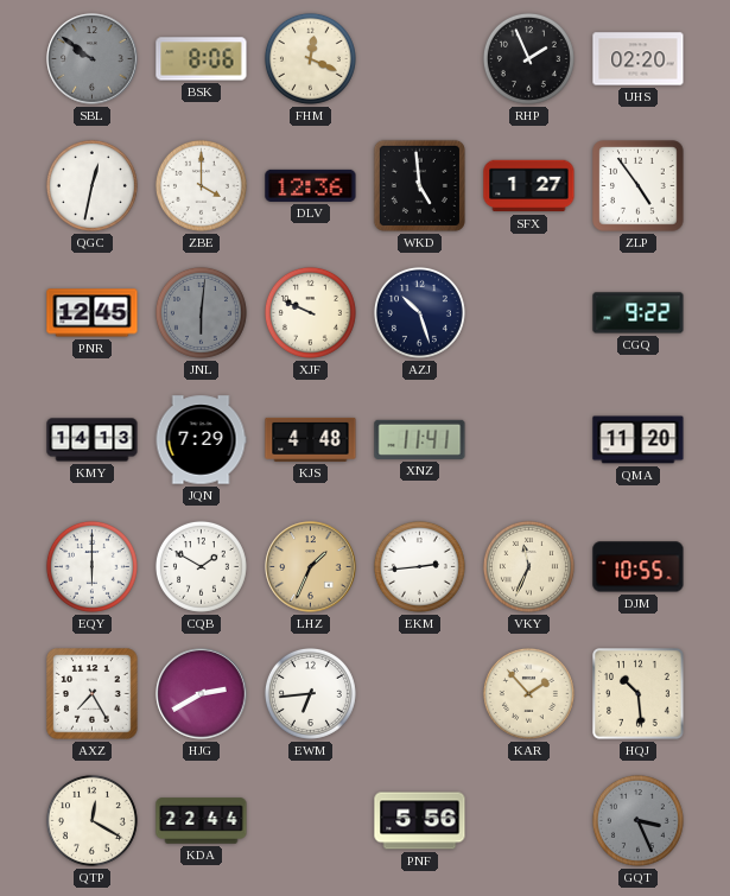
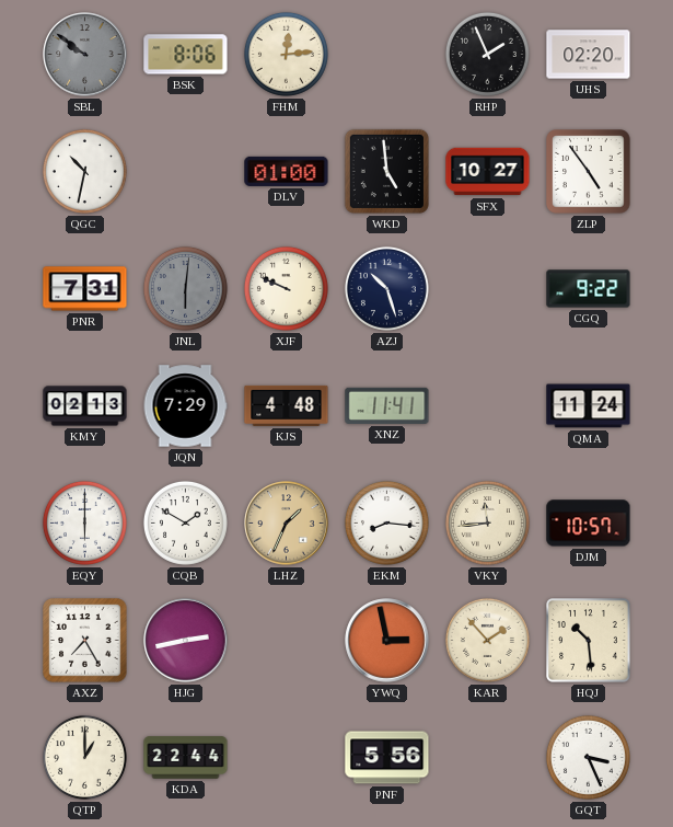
FHM: 12:19 -> 12:14 (286, 54)
QGC: 12:32 -> 10:32 (84, 171)
ZBE: 4:00 -> none (201, 185)
DLV: 12:36 -> 01:00 (287, 171)
SFX: 1:27 -> 10:27 (488, 172)
PNR: 12:45 -> 7:31 (85, 289)
KMY: 14:13 -> 02:13 (85, 406)
QMA: 11:20 -> 11:24 (589, 406)
EKM: 2:44 -> 8:16 (386, 522)
VKY: 11:34 -> 11:44 (487, 522)
DJM: 10:55 -> 10:57 (589, 524)
HJG: 2:40 -> 2:43 (186, 641)
EWM: 6:44 -> none (310, 693)
YWQ: none -> 2:58 (387, 641)
QTP: 12:20 -> 1:00 (84, 757)
GQT dial: grey -> white (588, 757)
